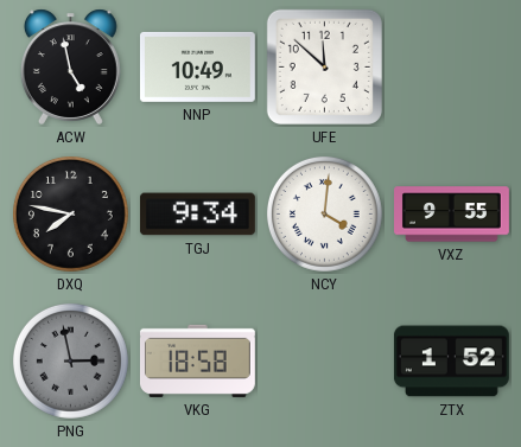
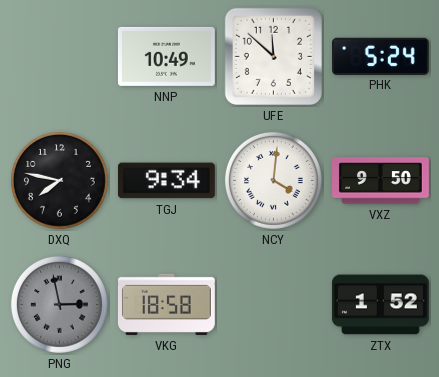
ACW: 4:58 -> none (70, 66)
PHK: none -> 5:24 (380, 56)
VXZ: 9:55 -> 9:50 (381, 181)
